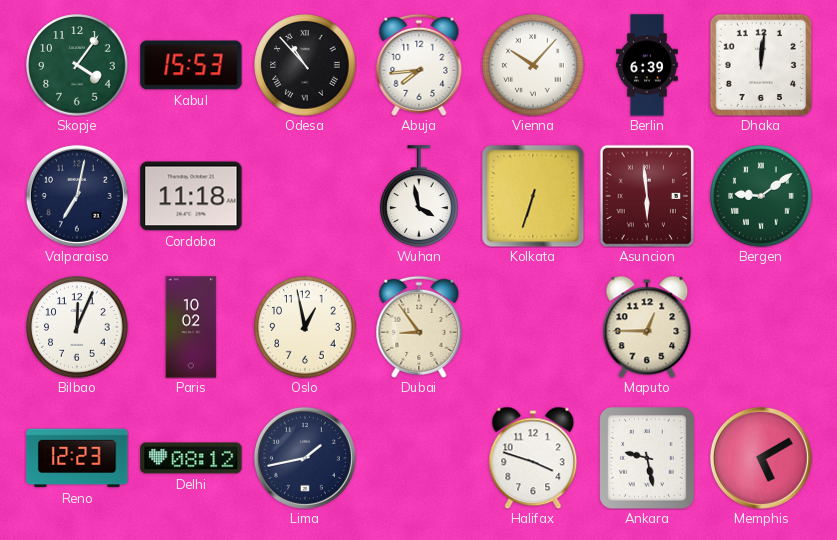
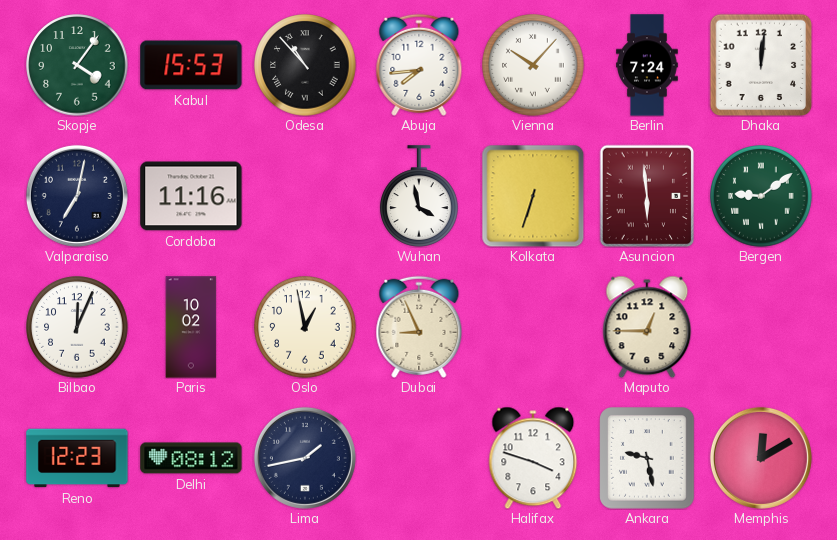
Berlin: 6:39 -> 7:24 (647, 65)
Cordoba: 11:18 -> 11:16 (191, 196)
Dubai: 8:54 -> 8:56 (419, 327)
Memphis: 5:10 -> 12:10 (761, 458)
